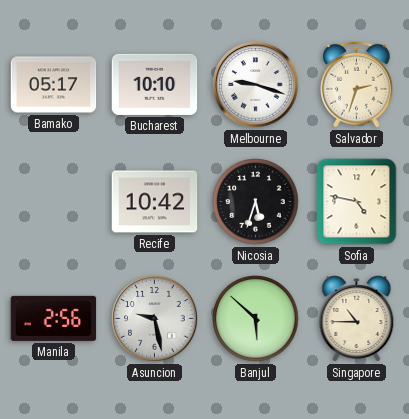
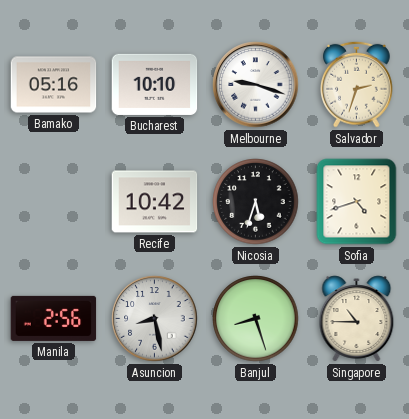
Bamako: 05:17 -> 05:16 (54, 85)
Sofia: 4:47 -> 4:42 (357, 202)
Asuncion: 9:28 -> 8:28 (155, 319)
Banjul: 5:52 -> 8:27 (256, 319)
